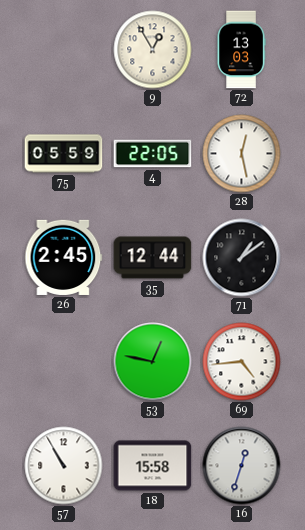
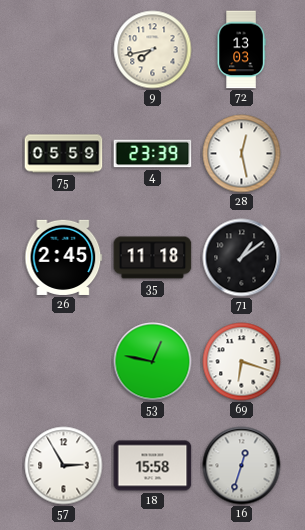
9: 12:55 -> 7:43 (153, 50)
4: 22:05 -> 23:39 (153, 154)
35: 12:44 -> 11:18 (153, 258)
69: 4:44 -> 6:18 (242, 362)
57: 10:55 -> 2:55 (64, 466)
